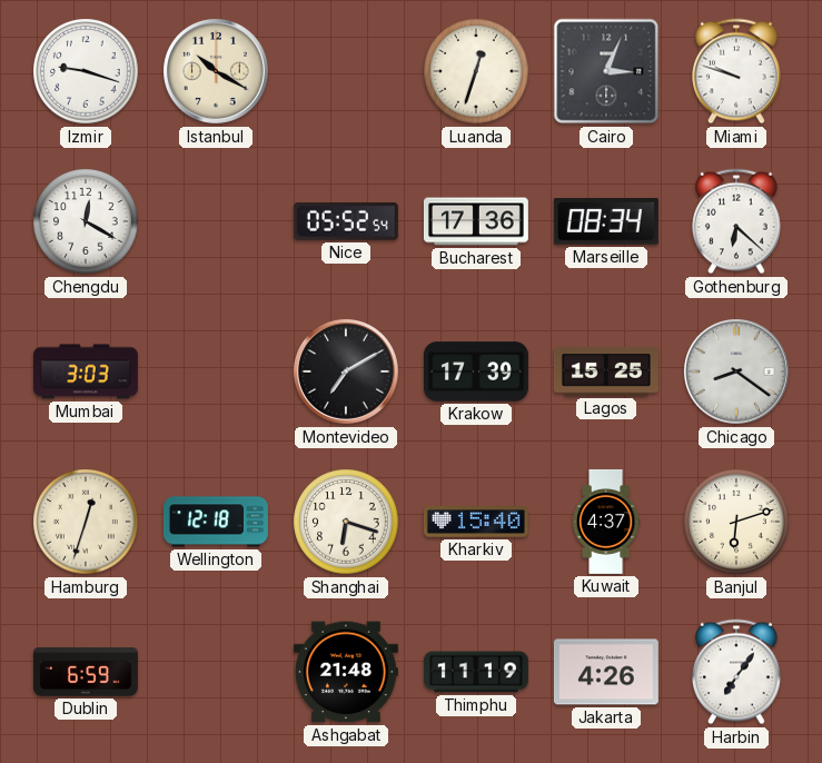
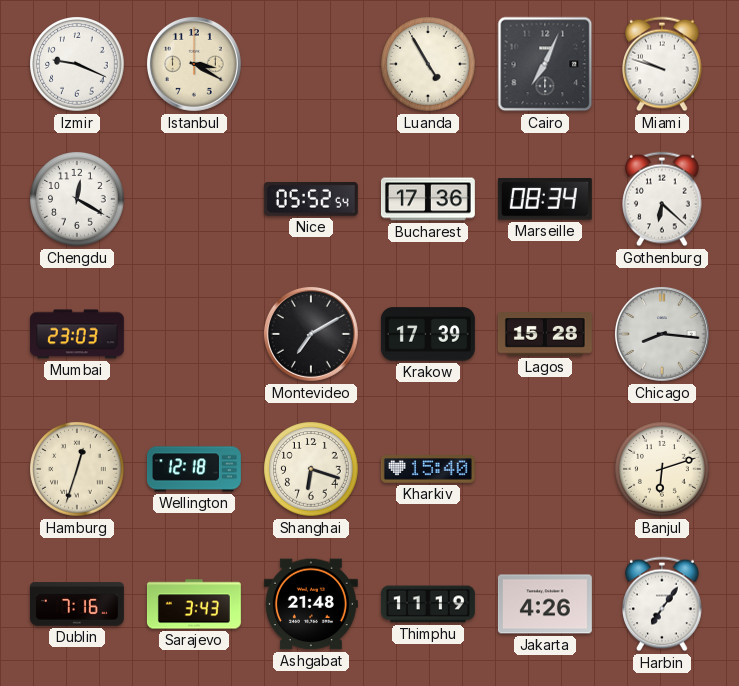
Izmir: 9:18 -> 9:19 (77, 64)
Istanbul: 10:20 -> 3:20 (194, 64)
Luanda: 12:33 -> 4:55 (428, 64)
Cairo: 3:04 -> 7:04 (545, 64)
Mumbai: 3:03 -> 23:03 (77, 334)
Lagos: 15:25 -> 15:28 (545, 334)
Chicago: 8:21 -> 8:16 (662, 334)
Kuwait: 4:37 -> none (606, 522)
Dublin: 6:59 -> 7:16 (77, 604)
Sarajevo: none -> 3:43 (194, 604)
